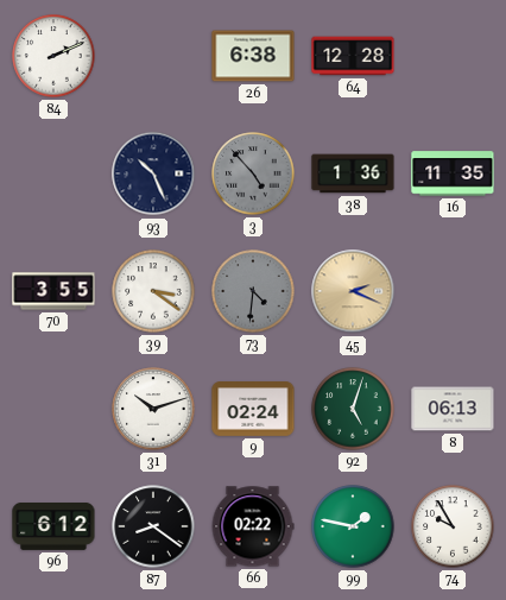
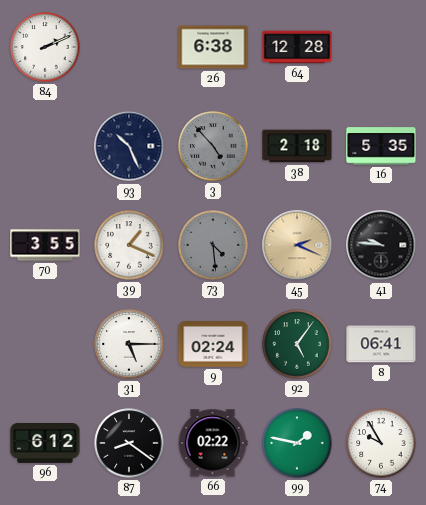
38: 1:36 -> 2:18 (297, 146)
16: 11:35 -> 5:35 (381, 146)
39: 3:21 -> 1:19 (129, 245)
73: 4:31 -> 4:29 (213, 245)
41: none -> 9:46 (381, 245)
31: 10:12 -> 5:15 (129, 344)
92: 5:03 -> 5:06 (297, 344)
8: 06:13 -> 06:41 (381, 344)
